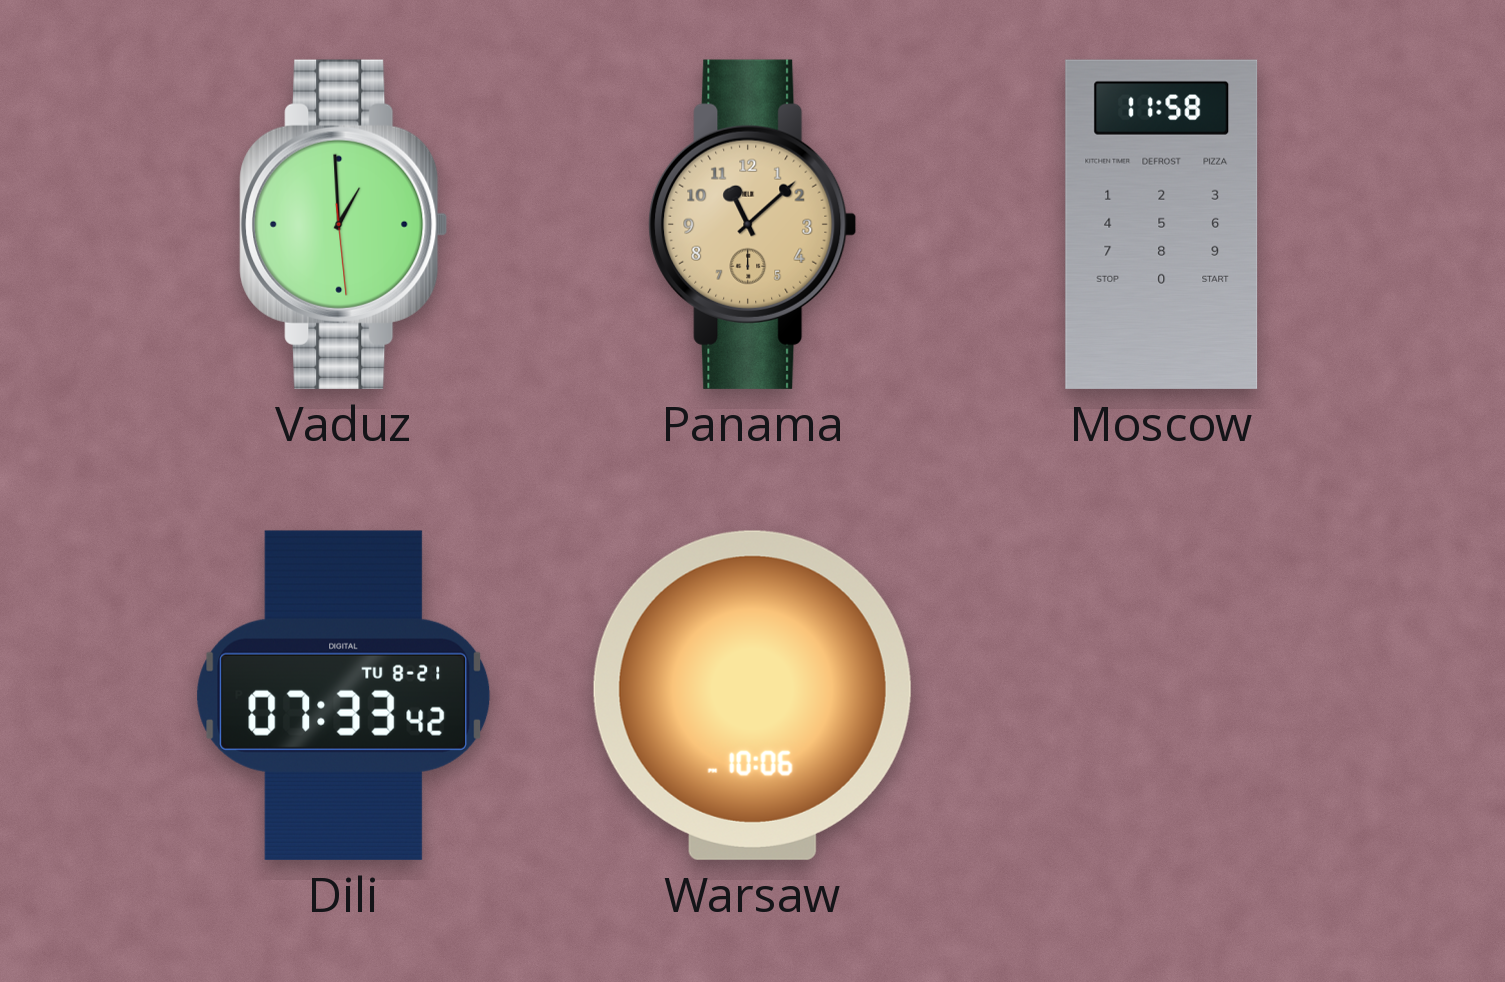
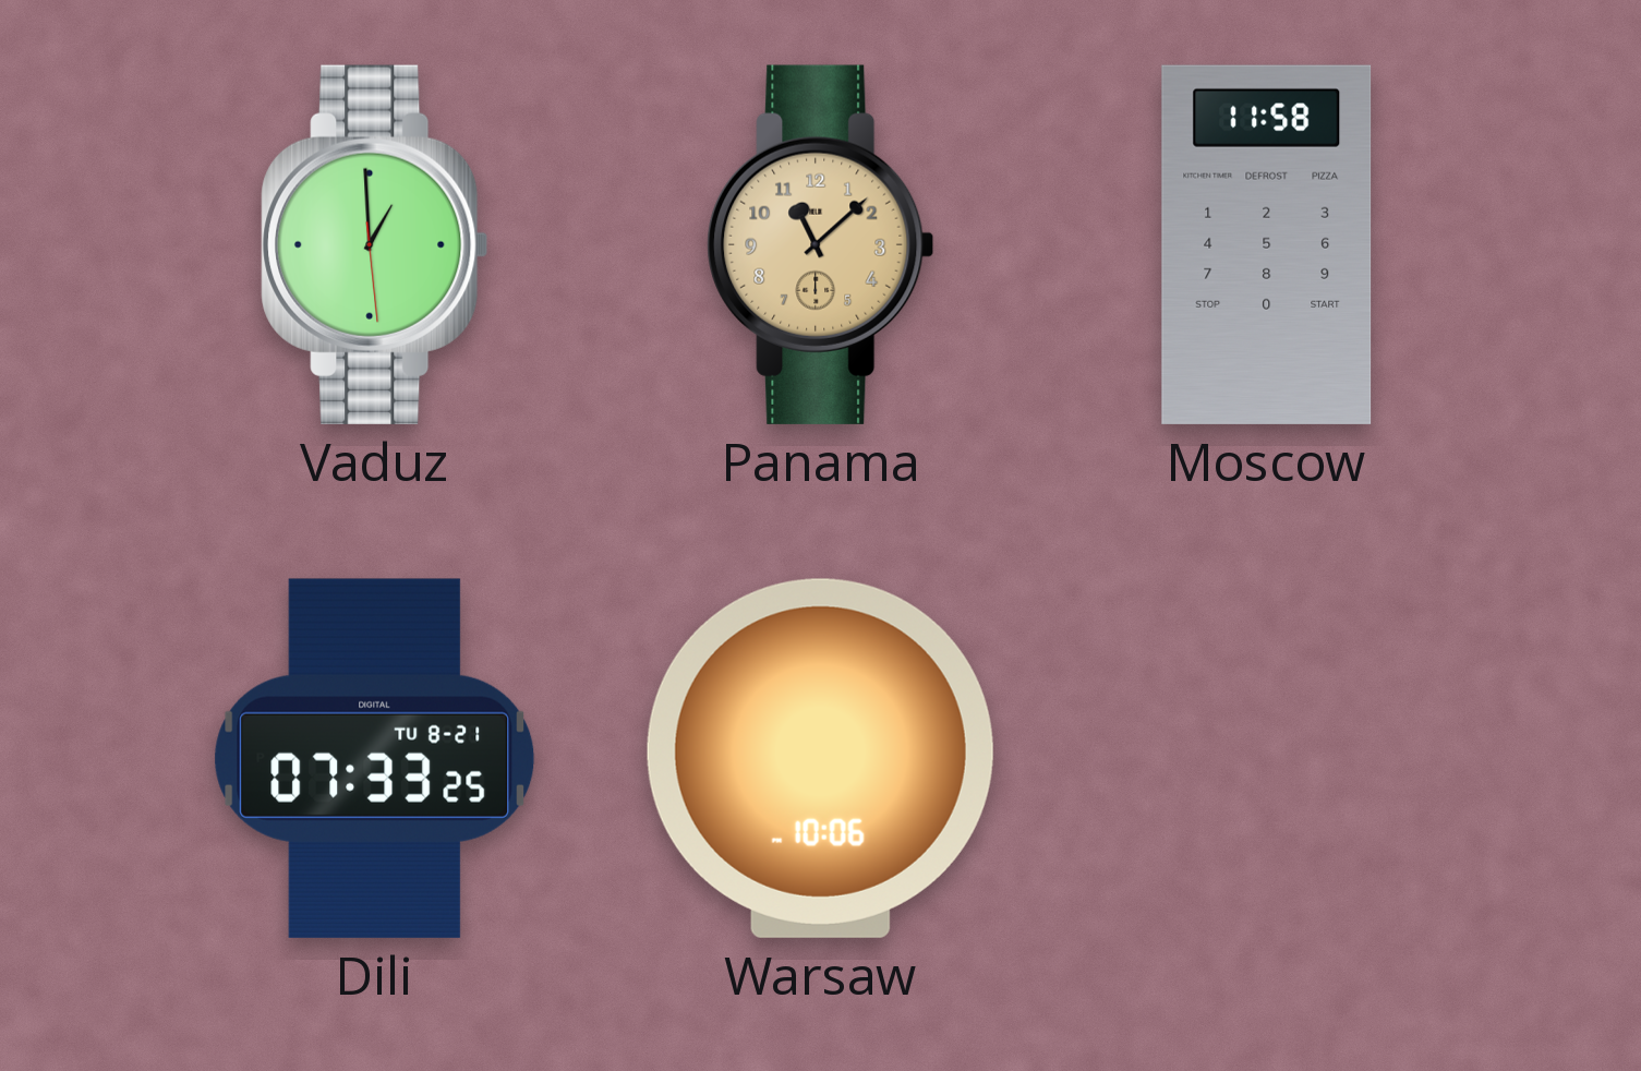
Dili: 07:33:42 -> 07:33:25 (375, 758)
